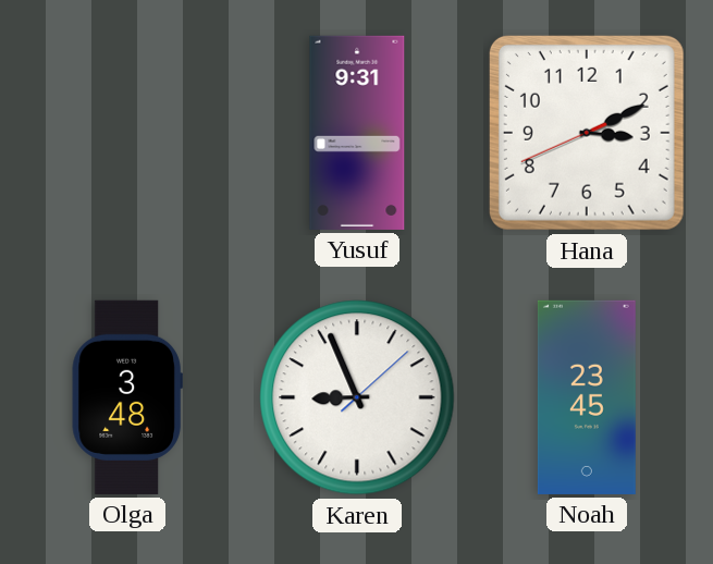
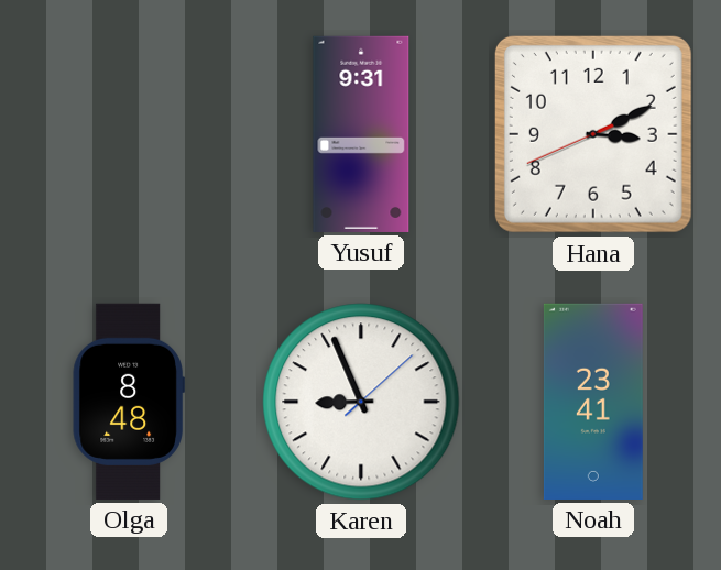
Olga: 3:48 -> 8:48 (129, 402)
Noah: 23:45 -> 23:41 (593, 402)
